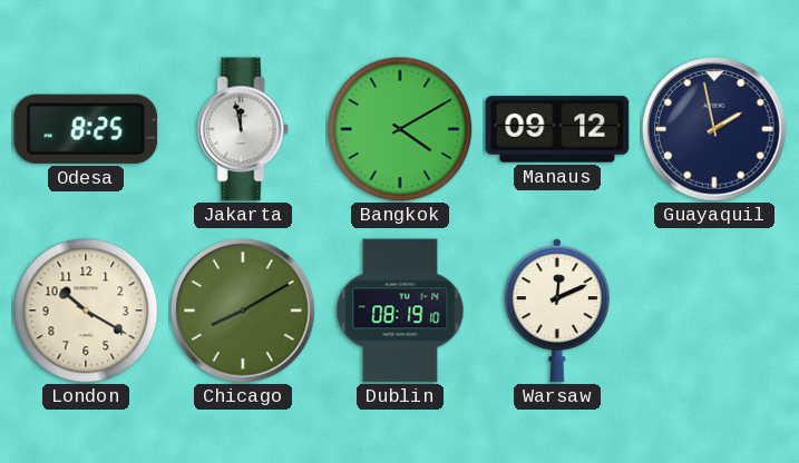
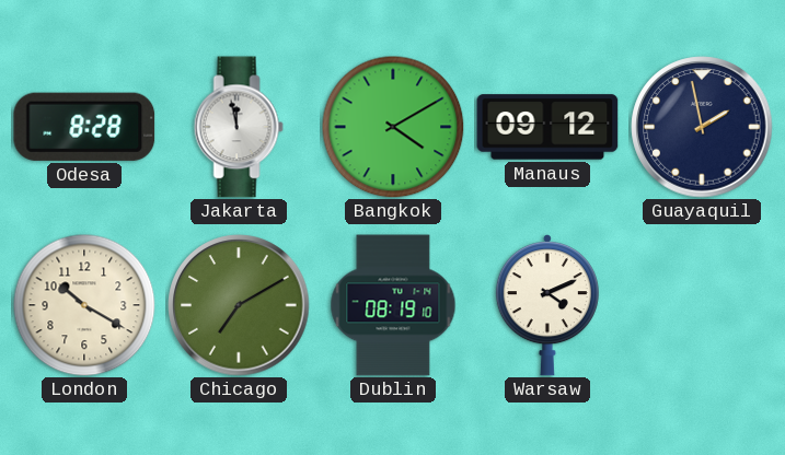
Odesa: 8:25 -> 8:28 (84, 127)
Chicago: 8:10 -> 7:10 (239, 305)
Warsaw: 12:11 -> 4:11 (547, 305)
